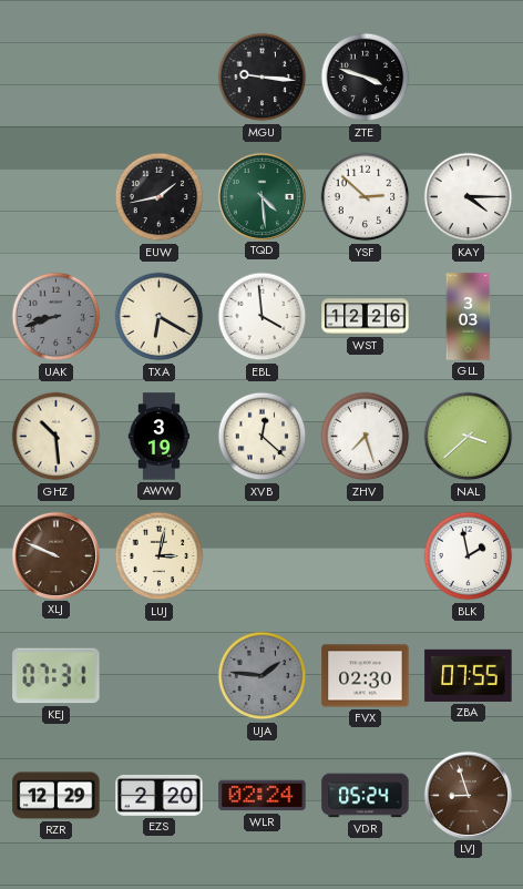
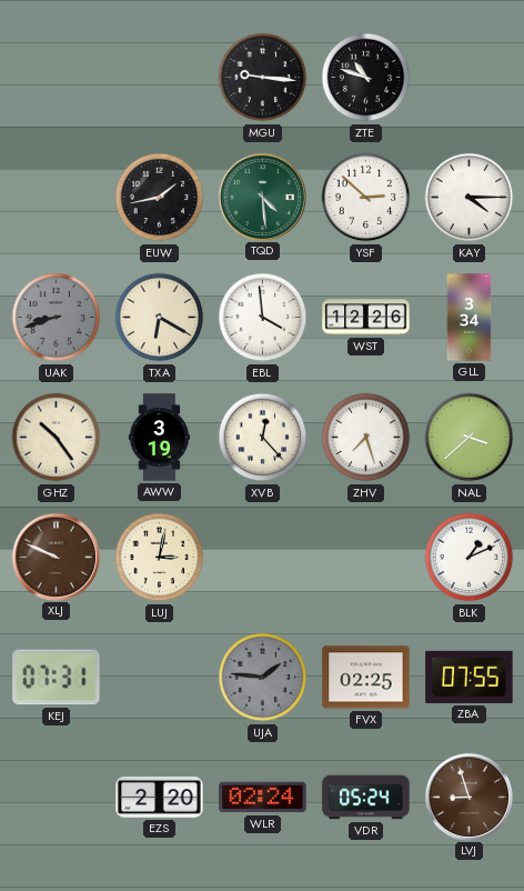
ZTE: 3:48 -> 10:48 (366, 78)
GLL: 3:03 -> 3:34 (470, 318)
GHZ: 10:29 -> 10:24 (57, 438)
XVB: 12:22 -> 12:23 (263, 438)
BLK: 1:58 -> 1:11 (470, 558)
FVX: 02:30 -> 02:25 (366, 678)
RZR: 12:29 -> none (57, 796)
